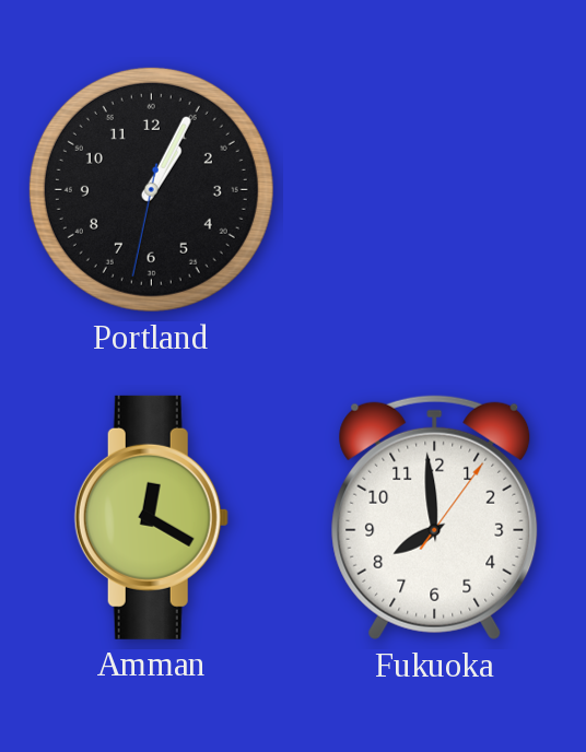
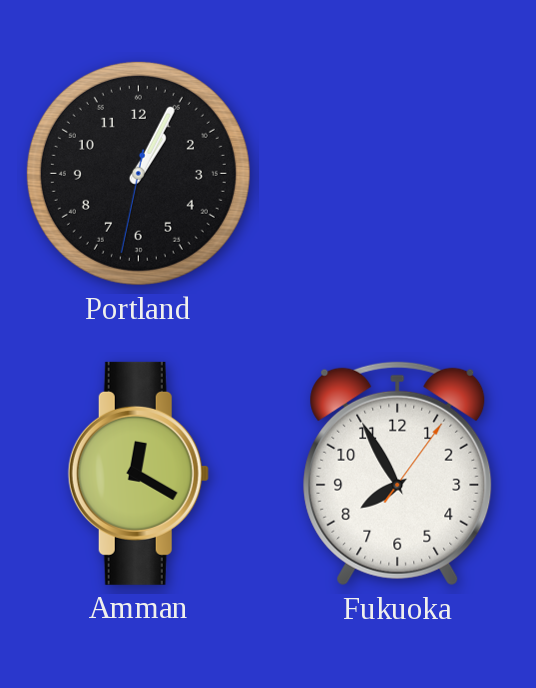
Fukuoka: 7:59 -> 7:55 (398, 474)
